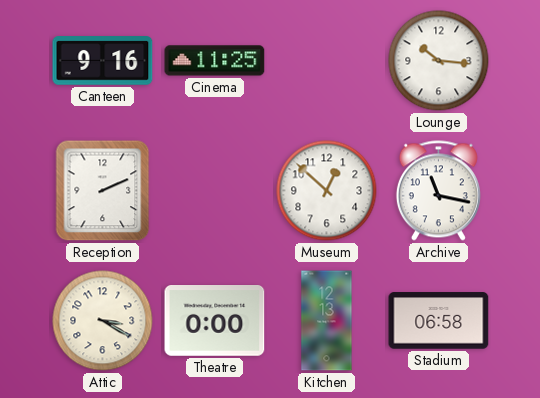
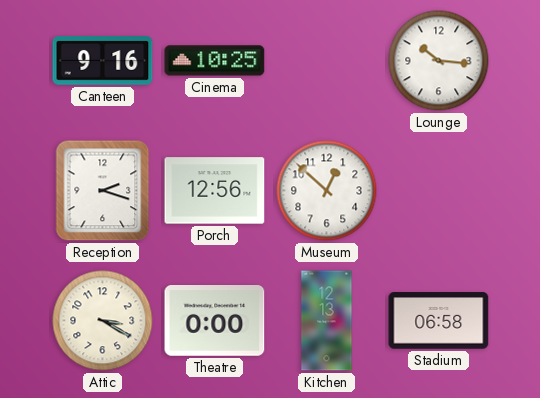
Cinema: 11:25 -> 10:25 (215, 61)
Reception: 2:11 -> 2:18 (103, 191)
Porch: none -> 12:56 (215, 191)
Archive: 11:17 -> none (438, 191)
